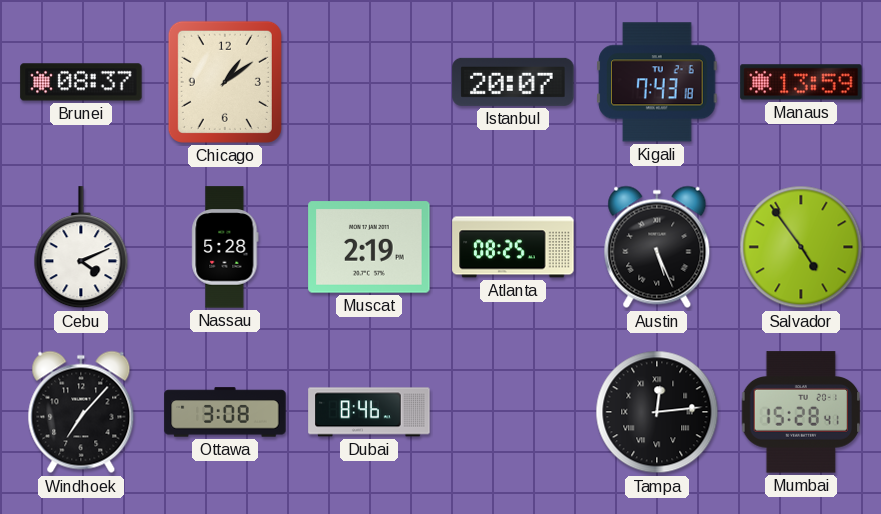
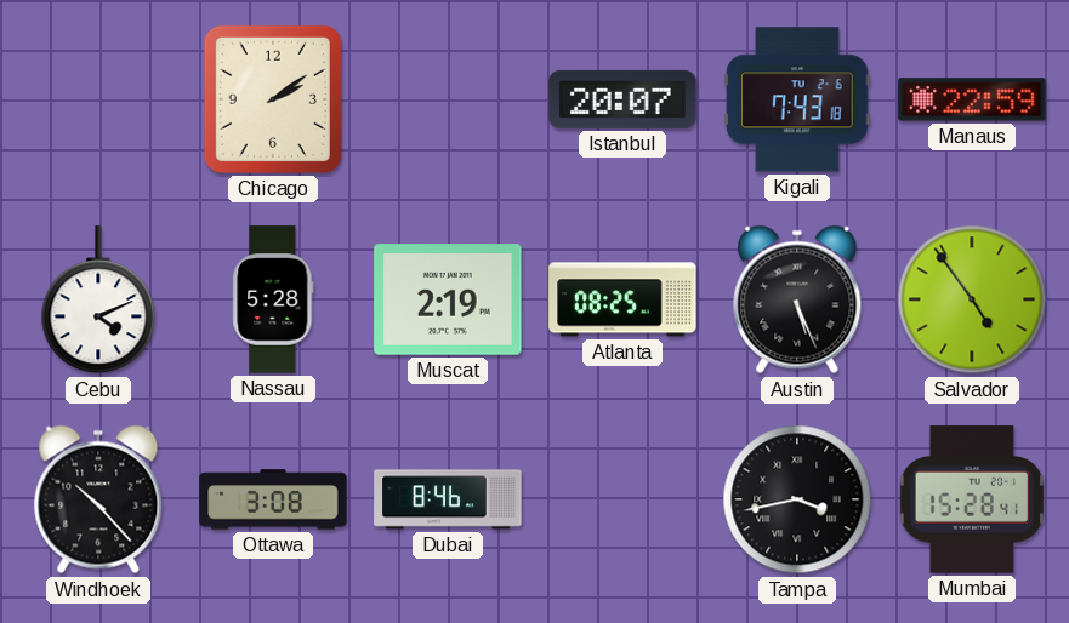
Brunei: 08:37 -> none (81, 82)
Chicago: 1:09 -> 2:09 (273, 99)
Manaus: 13:59 -> 22:59 (972, 99)
Windhoek: 7:07 -> 10:23 (98, 499)
Tampa: 12:14 -> 3:43 (797, 499)
